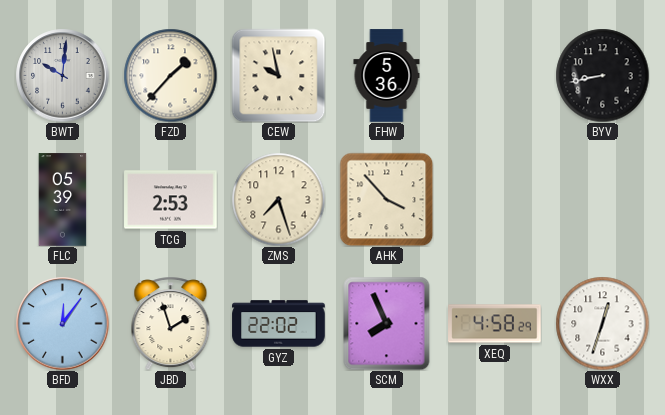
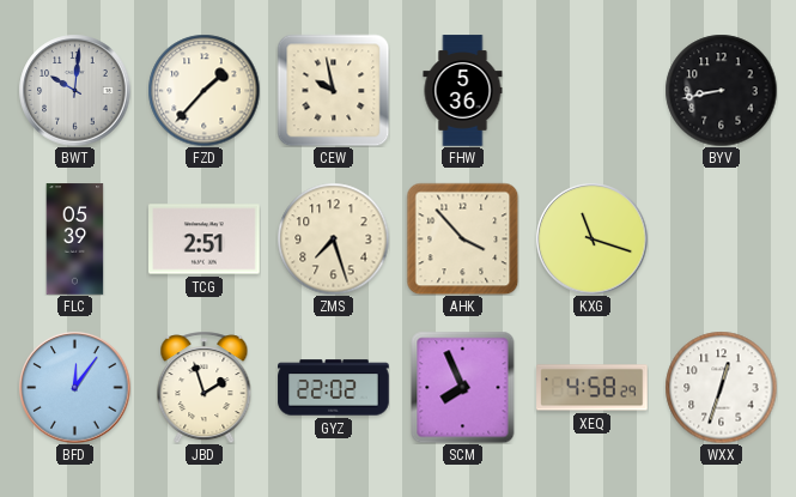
TCG: 2:53 -> 2:51 (205, 240)
KXG: none -> 11:18 (591, 238)
